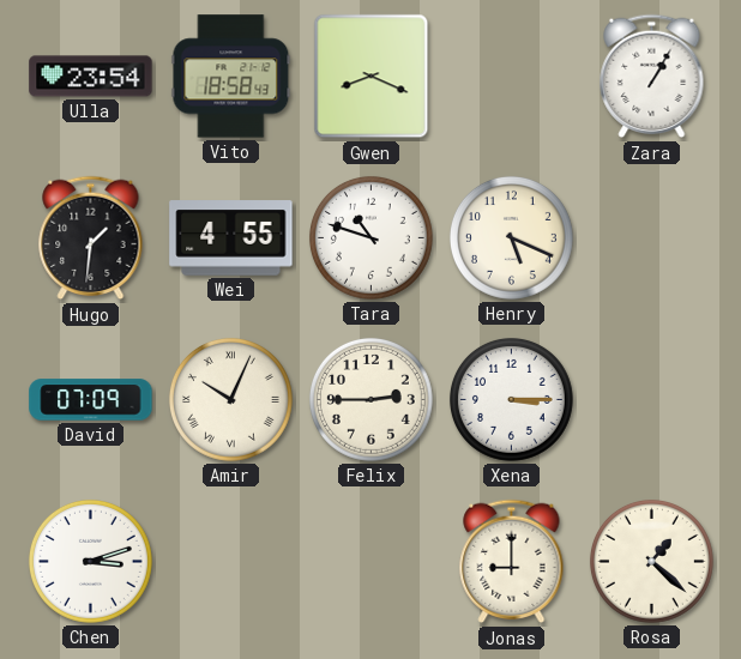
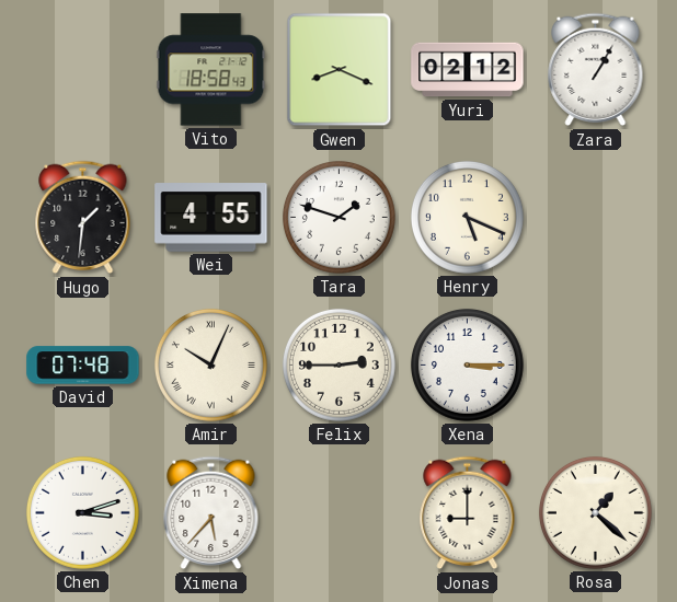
Ulla: 23:54 -> none (91, 77)
Yuri: none -> 02:12 (468, 70)
Tara: 10:48 -> 1:48 (338, 217)
David: 07:09 -> 07:48 (83, 366)
Ximena: none -> 5:37 (211, 513)
